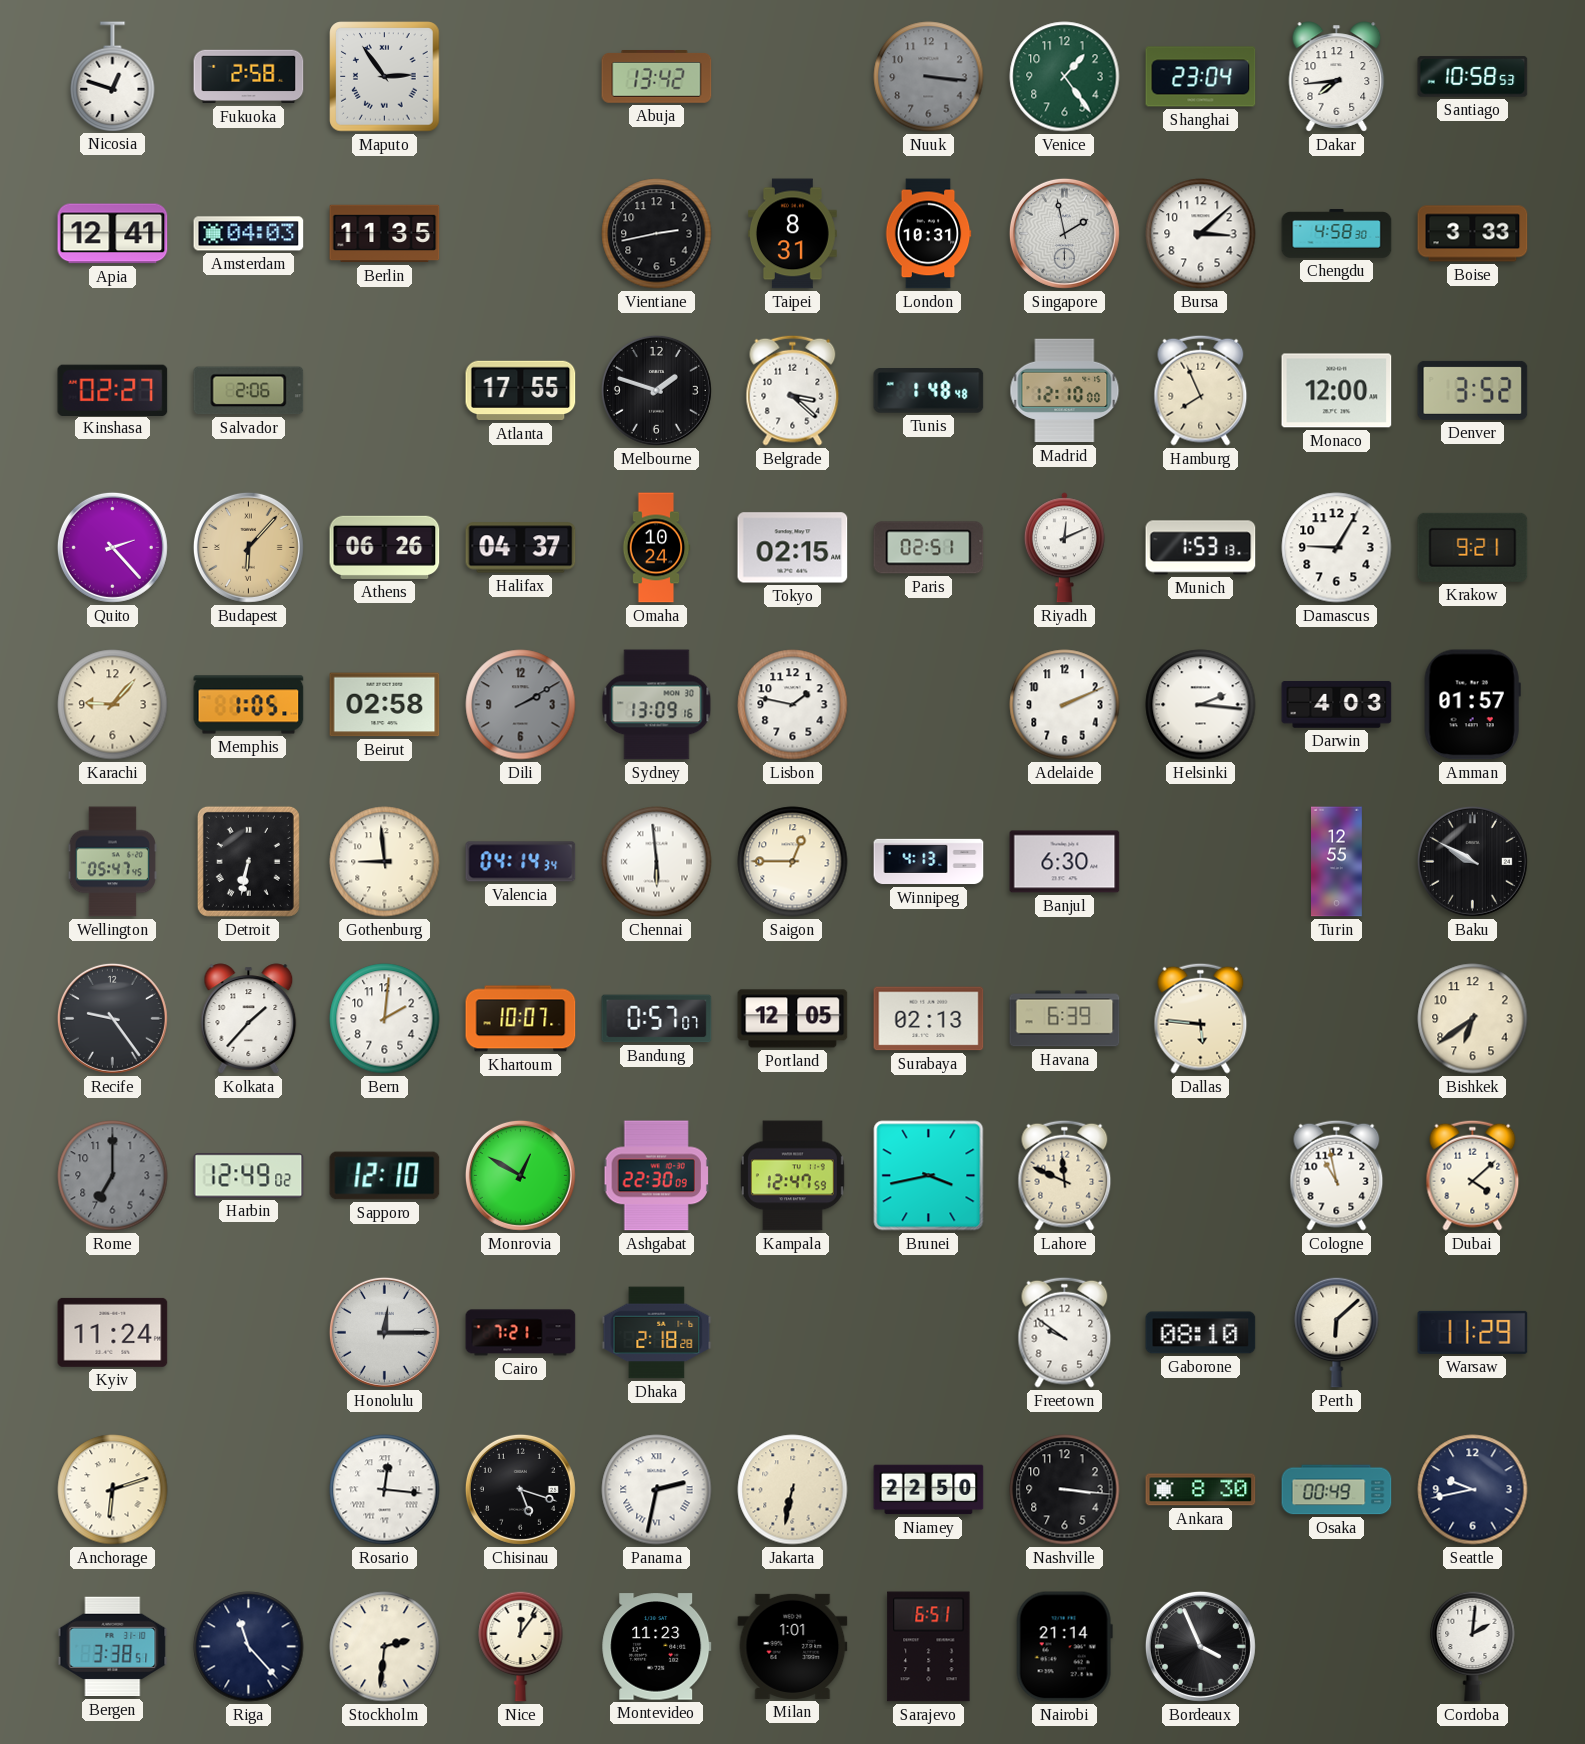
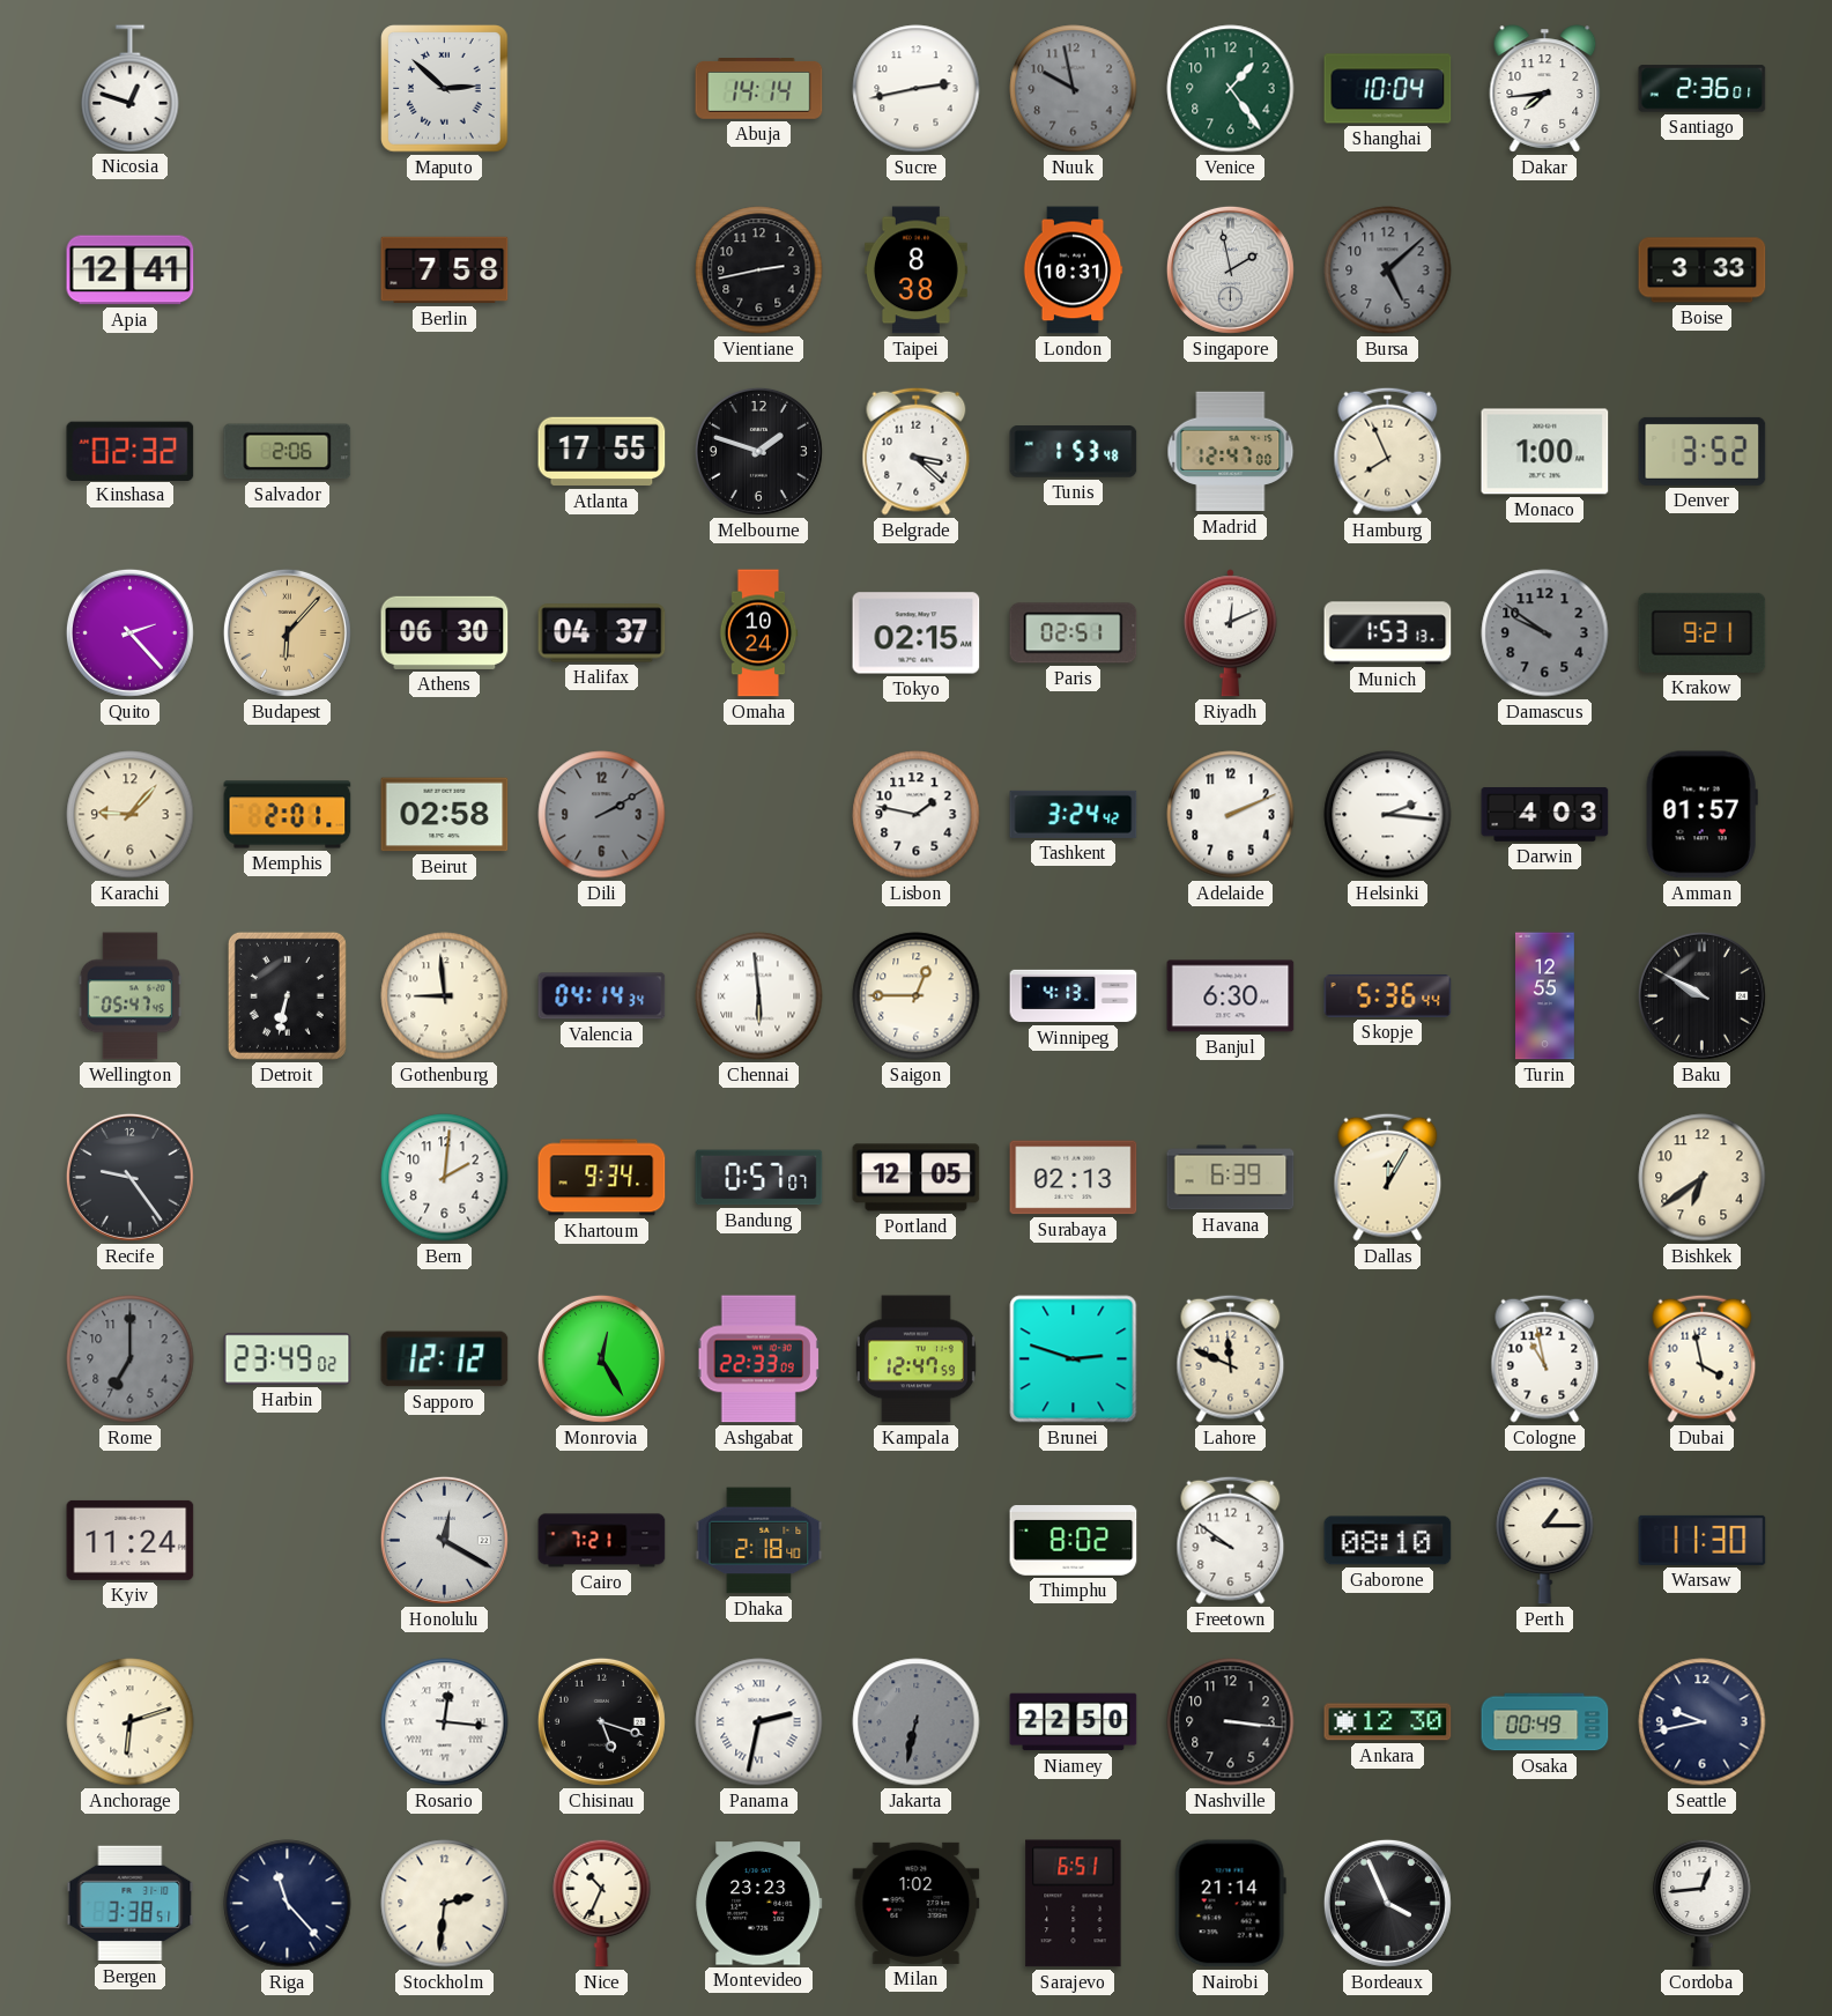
Fukuoka: 2:58 -> none (249, 77)
Maputo: 2:54 -> 2:52 (445, 89)
Abuja: 13:42 -> 14:14 (759, 89)
Sucre: none -> 2:43 (917, 89)
Nuuk: 3:16 -> 9:58 (1074, 89)
Shanghai: 23:04 -> 10:04 (1388, 89)
Santiago: 10:58 -> 2:36 (1703, 89)
Amsterdam: 04:03 -> none (249, 234)
Berlin: 11:35 -> 7:58 (445, 270)
Taipei: 8:31 -> 8:38 (915, 270)
Bursa: 3:08 -> 5:08 (1388, 270)
Bursa dial: white -> grey (1388, 270)
Chengdu: 4:58 -> none (1337, 234)
Kinshasa: 02:27 -> 02:32 (131, 451)
Tunis: 1:48 -> 1:53 (1074, 452)
Madrid: 12:10 -> 12:47 (1231, 452)
Monaco: 12:00 -> 1:00 (1545, 452)
Athens: 06:26 -> 06:30 (445, 632)
Damascus: 9:05 -> 9:51 (1545, 633)
Damascus dial: white -> grey (1545, 633)
Memphis: 1:05 -> 2:01 (288, 815)
Sydney: 13:09 -> none (657, 705)
Tashkent: none -> 3:24 (1074, 814)
Skopje: none -> 5:36 (1388, 995)
Kolkata: 1:37 -> none (249, 1019)
Khartoum: 10:07 -> 9:34 (602, 1178)
Dallas: 5:46 -> 12:05 (1388, 1177)
Harbin: 12:49 -> 23:49 (288, 1359)
Sapporo: 12:10 -> 12:12 (445, 1359)
Monrovia: 12:50 -> 12:25 (601, 1358)
Ashgabat: 22:30 -> 22:33 (758, 1359)
Brunei: 3:43 -> 2:48 (1074, 1359)
Dubai: 4:08 -> 3:58 (1703, 1358)
Honolulu: 12:15 -> 12:20 (444, 1540)
Dhaka: 2:18:28 -> 2:18:40 (759, 1541)
Thimphu: none -> 8:02 (1074, 1541)
Perth: 6:08 -> 1:15 (1545, 1540)
Warsaw: 11:29 -> 11:30 (1703, 1540)
Jakarta dial: cream -> grey (917, 1722)
Ankara: 8:30 -> 12:30 (1388, 1722)
Nice: 12:06 -> 10:34 (602, 1903)
Montevideo: 11:23 -> 23:23 (759, 1904)
Milan: 1:01 -> 1:02 (917, 1903)
Cordoba: 2:01 -> 12:44 (1703, 1903)
